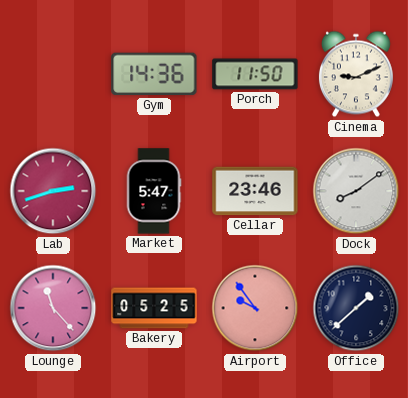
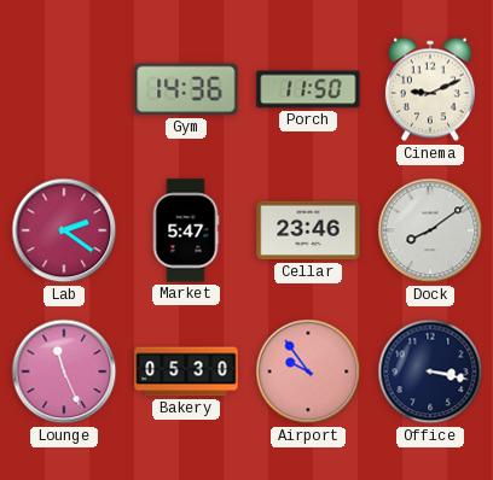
Lab: 2:42 -> 2:21 (64, 230)
Lounge: 11:23 -> 11:26 (64, 371)
Bakery: 05:25 -> 05:30 (186, 371)
Office: 1:38 -> 3:17 (430, 371)
